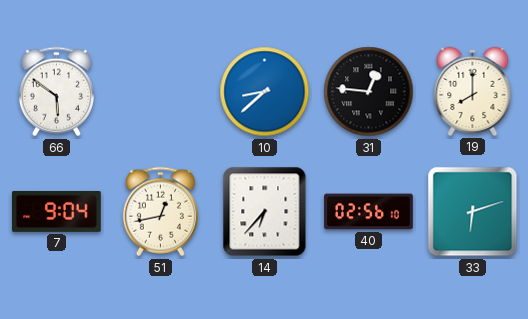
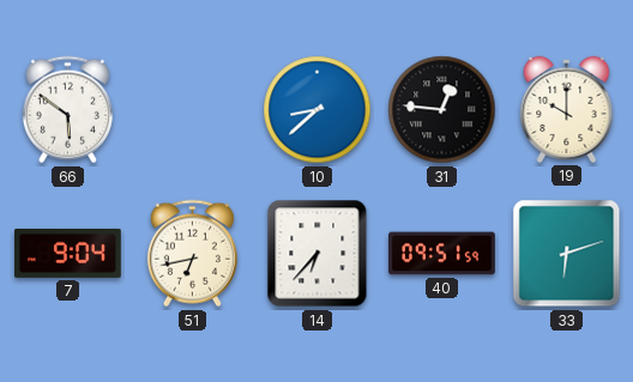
19: 8:00 -> 10:00 (567, 109)
51: 12:43 -> 6:43 (192, 254)
40: 02:56 -> 09:51 (442, 254)
